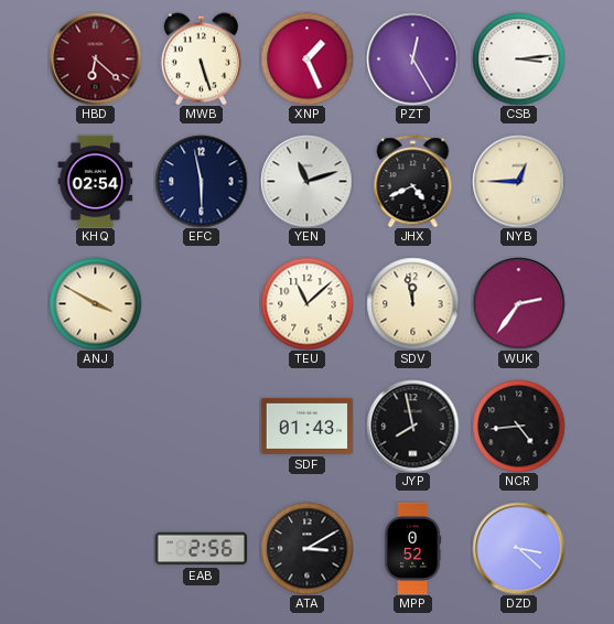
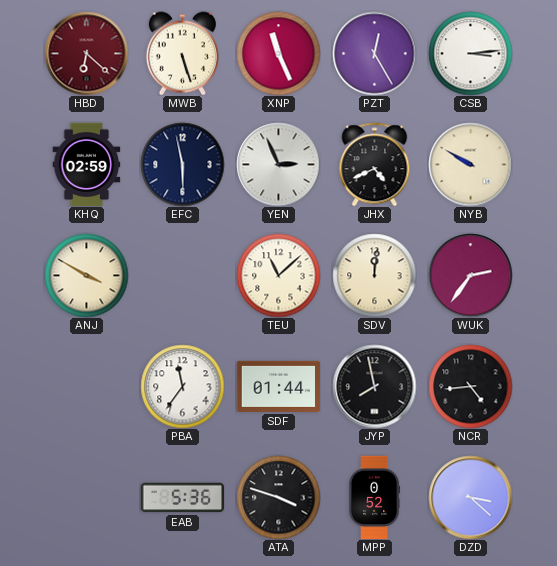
XNP: 1:26 -> 11:26 (278, 53)
KHQ: 02:54 -> 02:59 (87, 164)
YEN: 11:12 -> 2:56 (278, 164)
NYB: 12:45 -> 9:50 (470, 164)
SDV: 11:58 -> 12:01 (374, 275)
PBA: none -> 11:36 (182, 386)
SDF: 01:43 -> 01:44 (278, 386)
EAB: 2:56 -> 5:36 (182, 498)
ATA: 3:10 -> 3:48 (278, 497)
